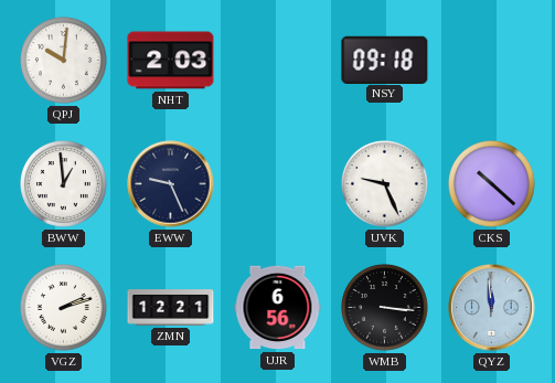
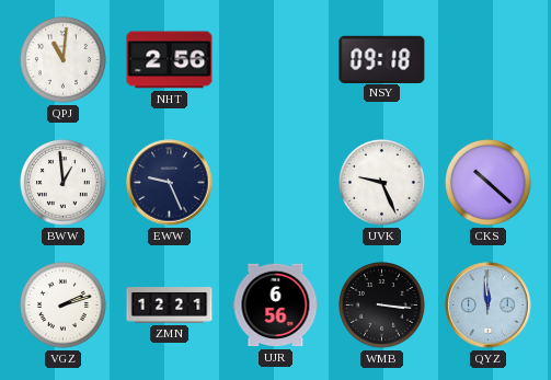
QPJ: 10:01 -> 11:01 (64, 60)
NHT: 2:03 -> 2:56 (170, 60)
